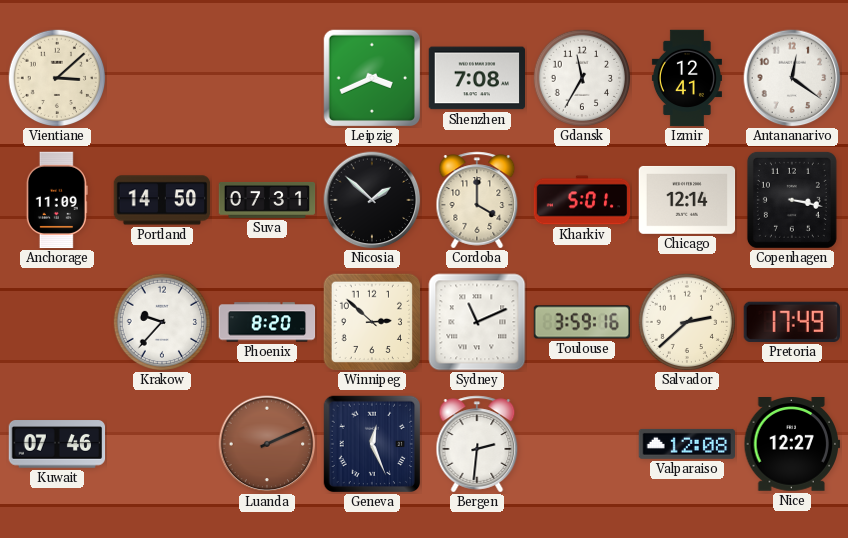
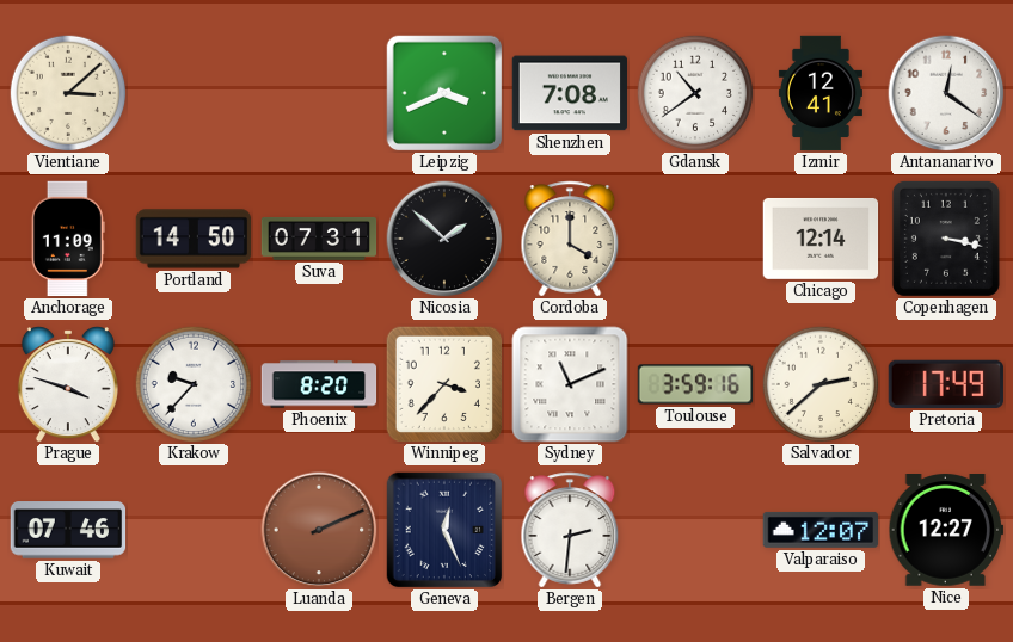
Gdansk: 11:35 -> 10:39 (695, 93)
Kharkiv: 5:01 -> none (582, 200)
Prague: none -> 3:48 (68, 384)
Winnipeg: 2:52 -> 3:37 (444, 384)
Valparaiso: 12:08 -> 12:07 (821, 530)
